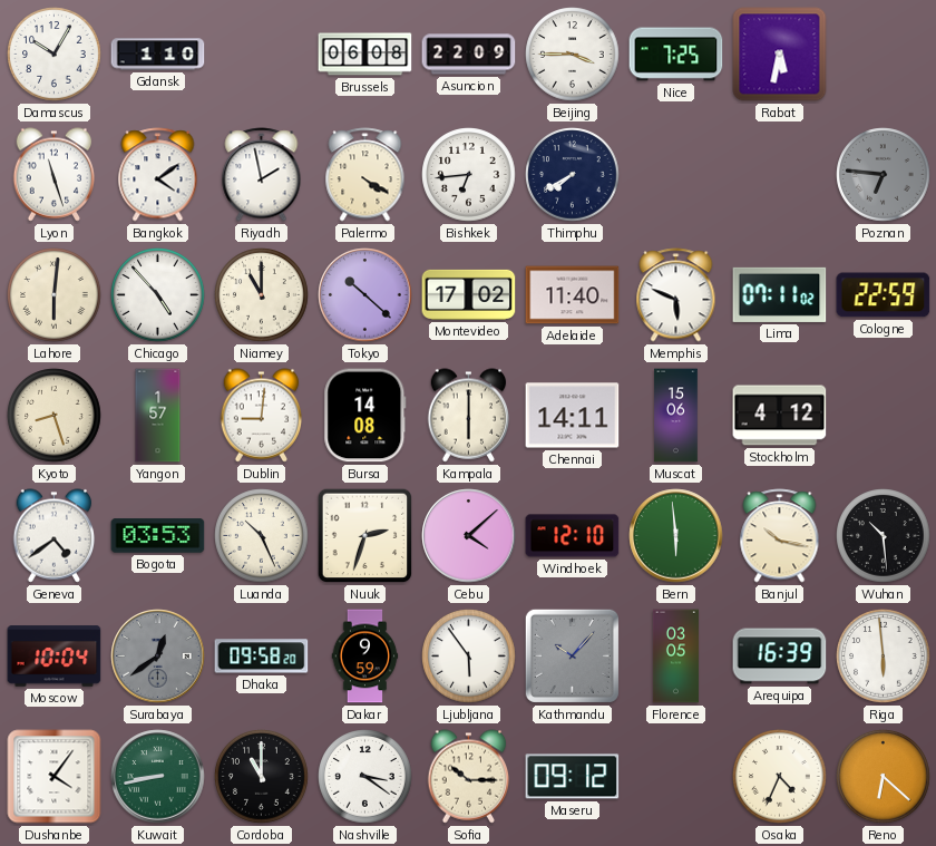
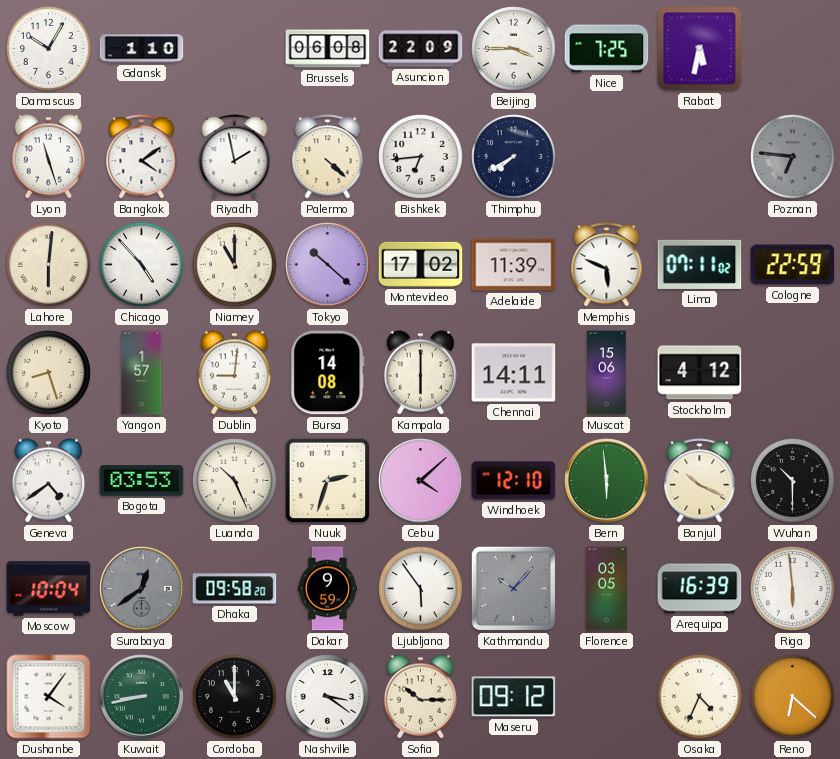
Palermo: 4:20 -> 4:22 (328, 157)
Adelaide: 11:40 -> 11:39 (514, 265)
Banjul: 10:17 -> 10:19 (700, 481)
Wuhan: 10:29 -> 10:30 (793, 481)
